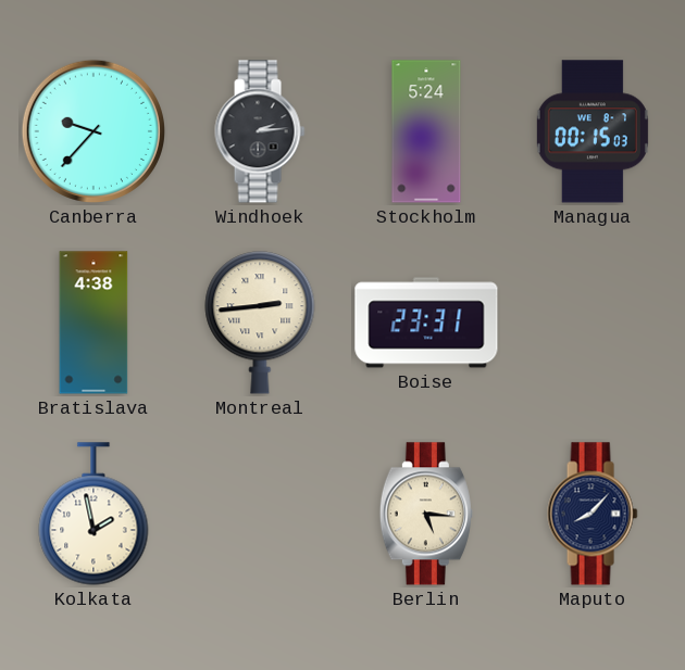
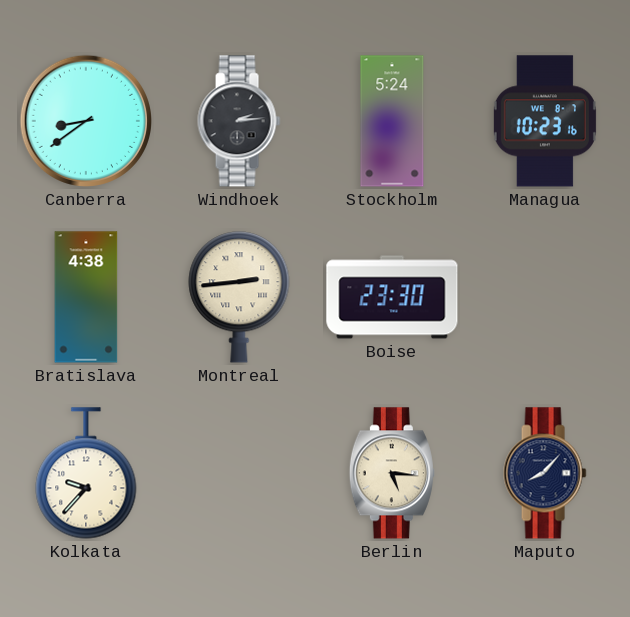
Canberra: 9:37 -> 8:39 (85, 121)
Managua: 00:15 -> 10:23 (545, 121)
Boise: 23:31 -> 23:30 (392, 297)
Kolkata: 1:58 -> 9:37 (86, 473)
